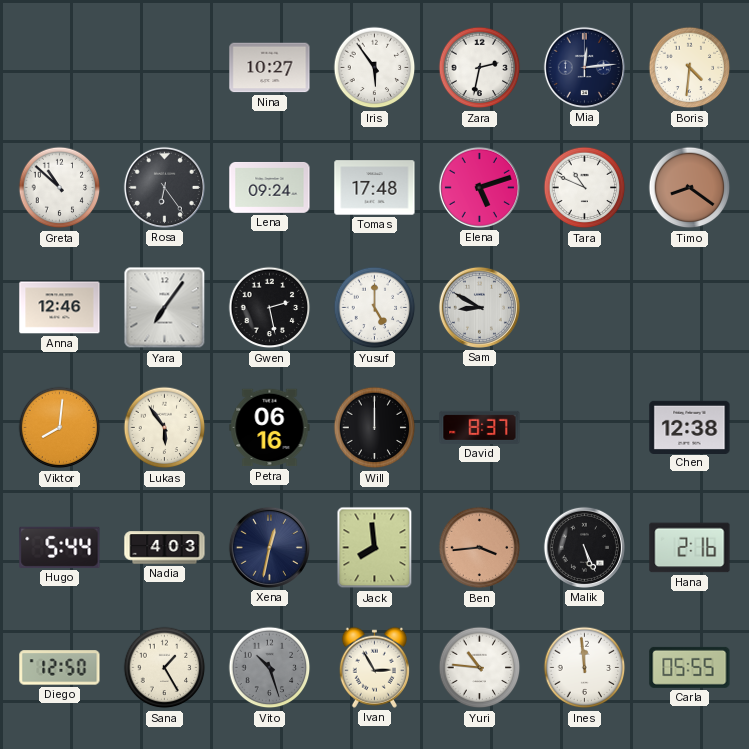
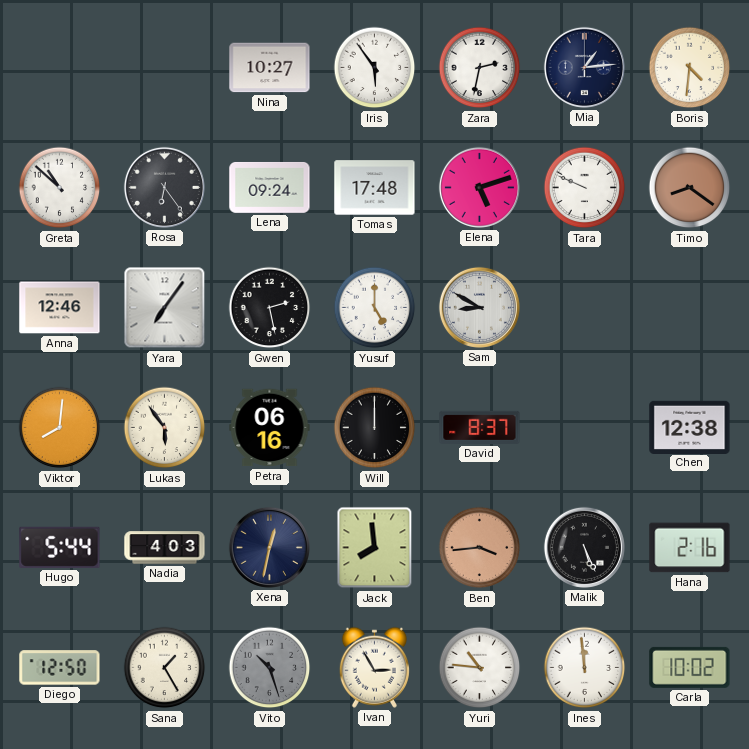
Mia: 12:14 -> 1:14 (584, 67)
Tara: 10:49 -> 9:49 (585, 188)
Carla: 05:55 -> 10:02 (690, 667)
